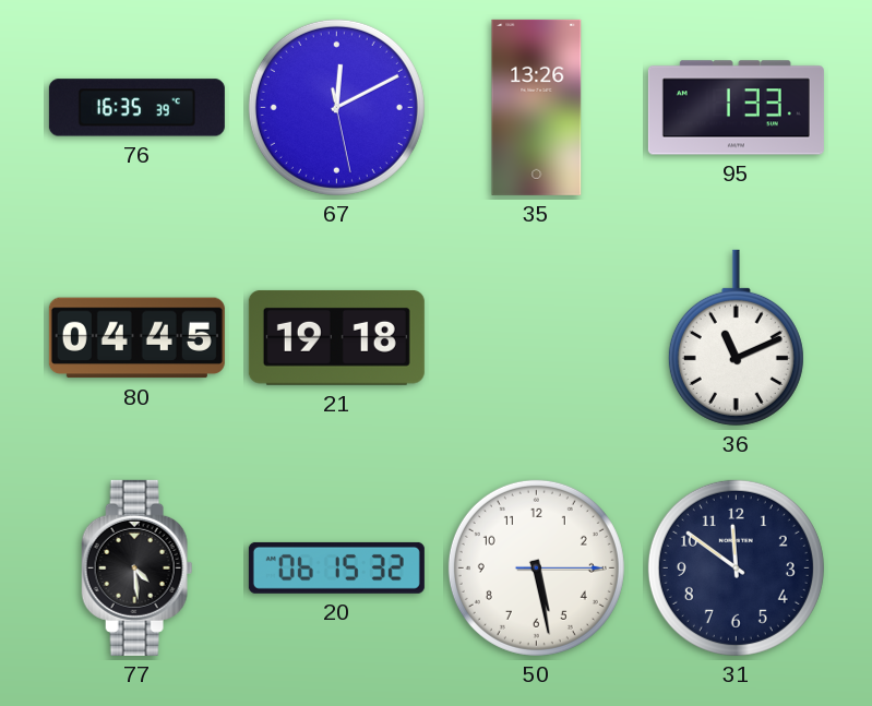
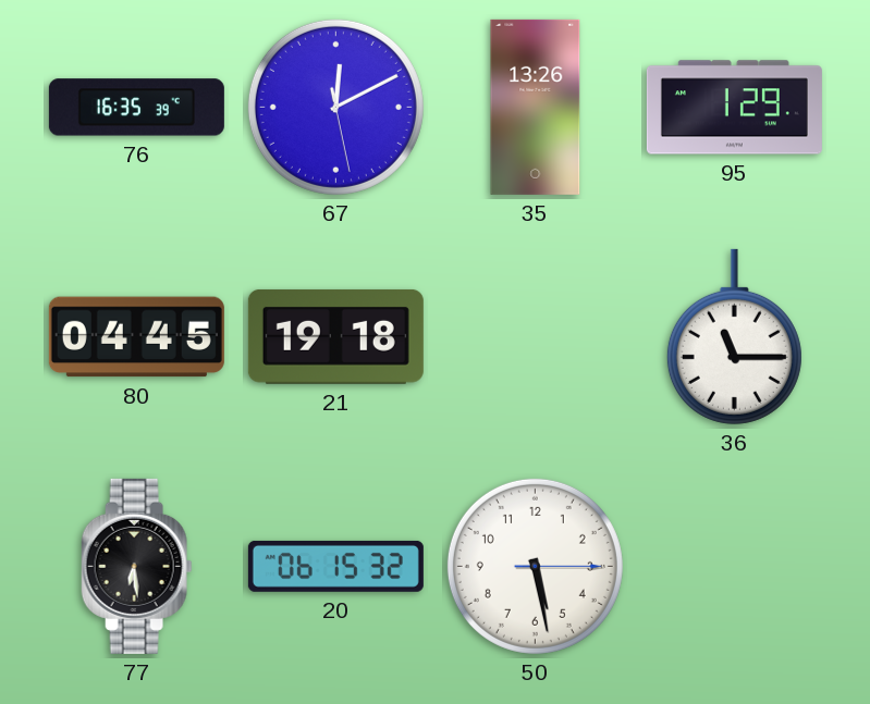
95: 1:33 -> 1:29 (734, 108)
36: 11:11 -> 11:15 (734, 336)
77: 4:29 -> 6:29 (137, 566)
31: 11:51 -> none (736, 567)
